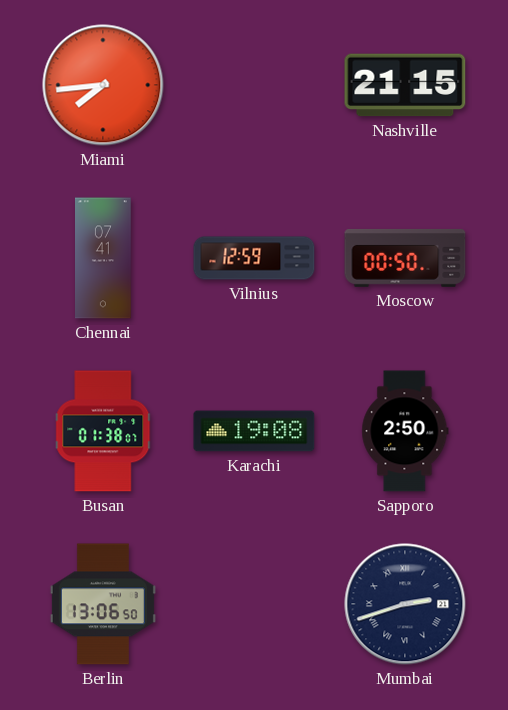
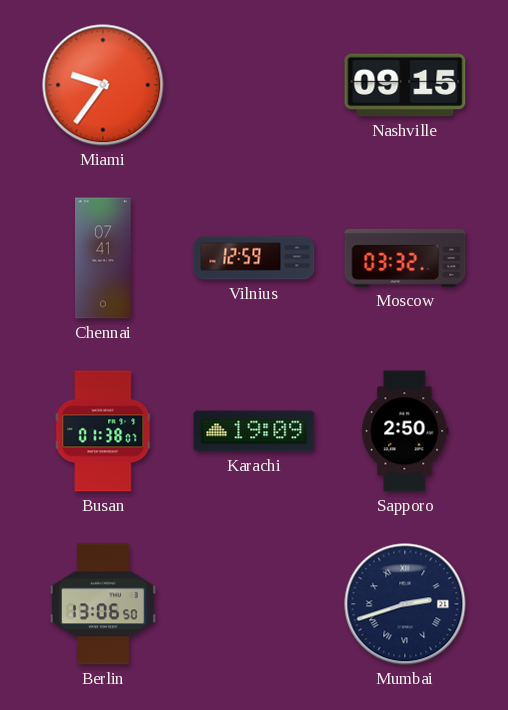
Miami: 7:44 -> 9:36 (103, 85)
Nashville: 21:15 -> 09:15 (405, 85)
Moscow: 00:50 -> 03:32 (405, 258)
Karachi: 19:08 -> 19:09 (254, 431)
